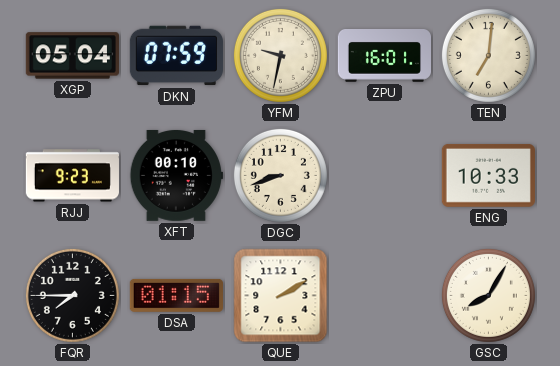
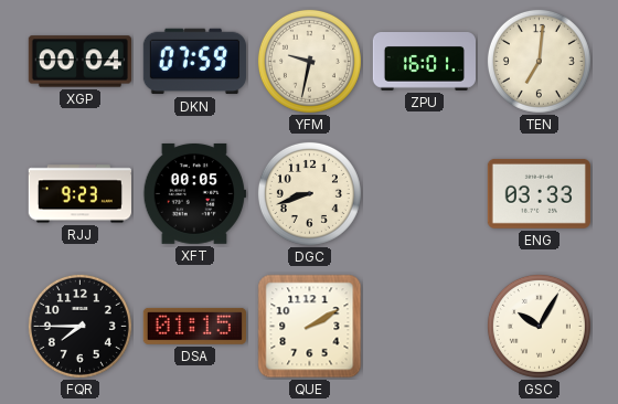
XGP: 05:04 -> 00:04 (79, 62)
XFT: 00:10 -> 00:05 (194, 193)
ENG: 10:33 -> 03:33 (539, 193)
GSC: 8:05 -> 10:05 (539, 326)
